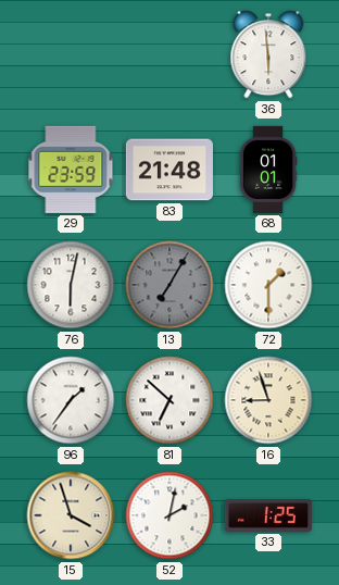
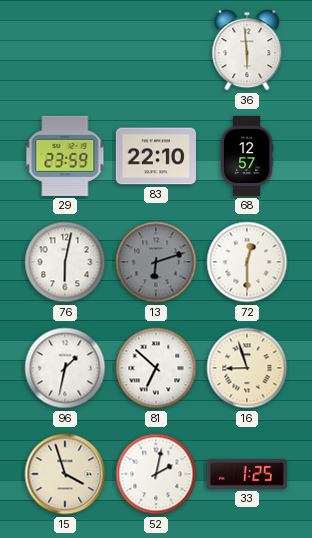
83: 21:48 -> 22:10 (156, 156)
68: 01:01 -> 12:57 (247, 156)
13: 7:05 -> 6:12 (156, 262)
72: 1:30 -> 12:30 (247, 262)
96: 1:36 -> 1:32 (65, 368)
